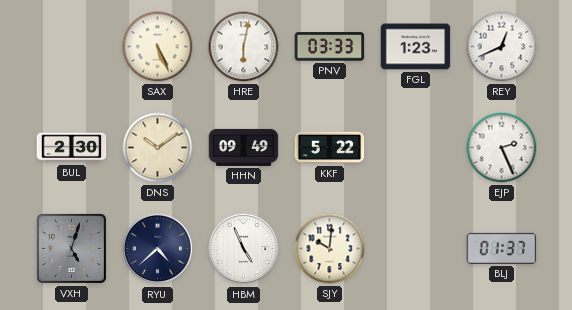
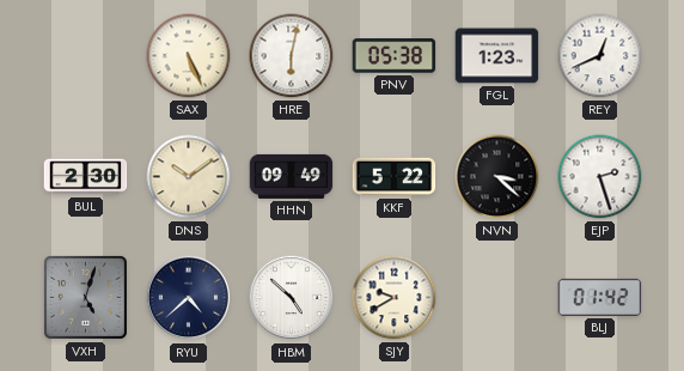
PNV: 03:33 -> 05:38 (395, 56)
NVN: none -> 3:22 (497, 177)
EJP: 2:26 -> 2:27 (600, 177)
HBM: 4:56 -> 4:52 (292, 298)
SJY: 10:01 -> 9:40 (395, 298)
BLJ: 01:37 -> 01:42 (600, 297)
